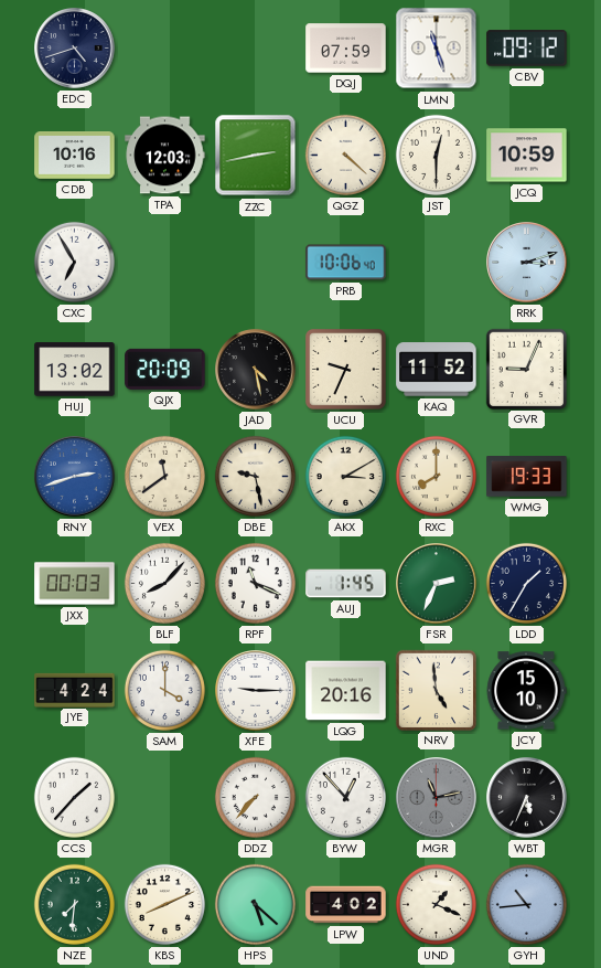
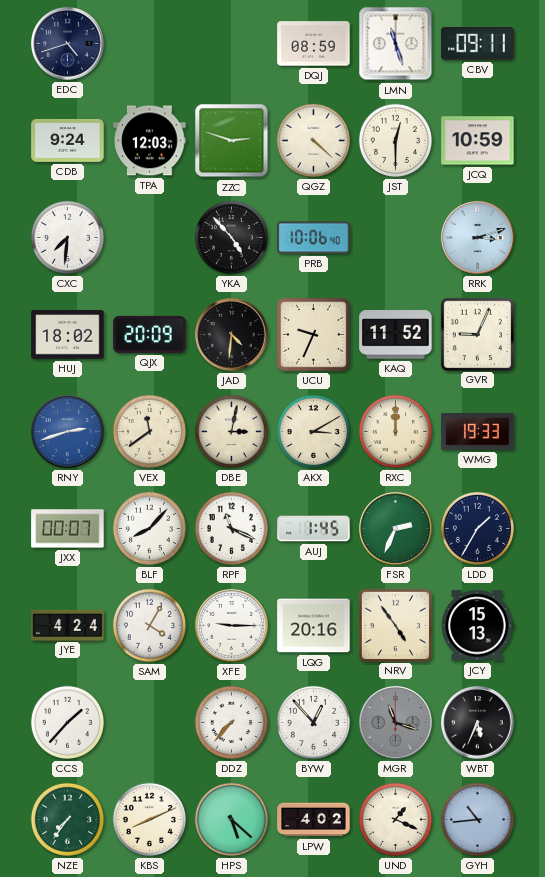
DQJ: 07:59 -> 08:59 (314, 44)
CBV: 09:12 -> 09:11 (478, 44)
CDB: 10:16 -> 9:24 (68, 141)
ZZC: 2:43 -> 2:48 (232, 141)
CXC: 6:55 -> 7:31 (67, 237)
YKA: none -> 4:53 (231, 237)
HUJ: 13:02 -> 18:02 (68, 335)
JAD: 4:28 -> 4:31 (232, 335)
DBE: 9:28 -> 3:02 (231, 431)
RXC: 8:00 -> 12:00 (395, 431)
JXX: 00:03 -> 00:07 (68, 529)
SAM: 4:00 -> 4:05 (149, 625)
NRV: 4:59 -> 4:54 (395, 625)
JCY: 15:10 -> 15:13 (477, 626)
MGR: 11:13 -> 11:18 (396, 723)
NZE: 7:31 -> 7:36 (67, 819)
